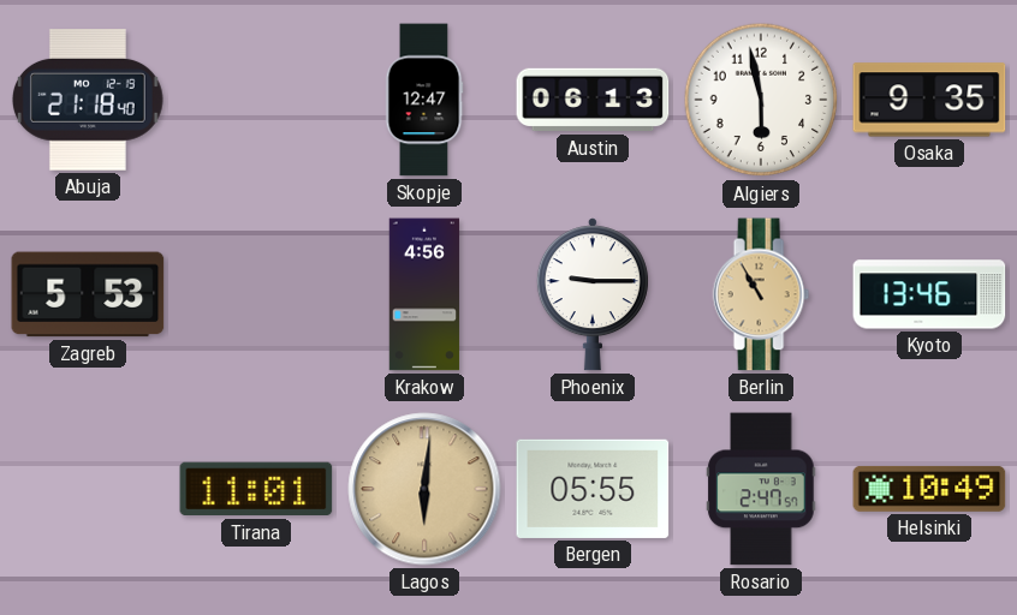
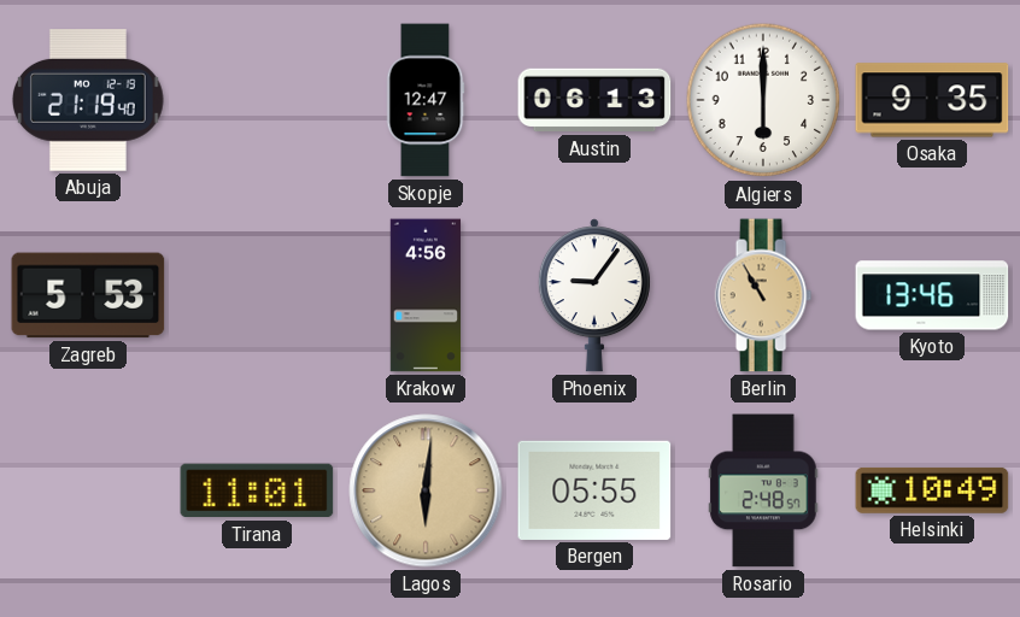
Abuja: 21:18 -> 21:19 (88, 101)
Algiers: 5:58 -> 6:00 (763, 100)
Phoenix: 9:15 -> 9:06 (594, 295)
Rosario: 2:47 -> 2:48 (763, 490)
